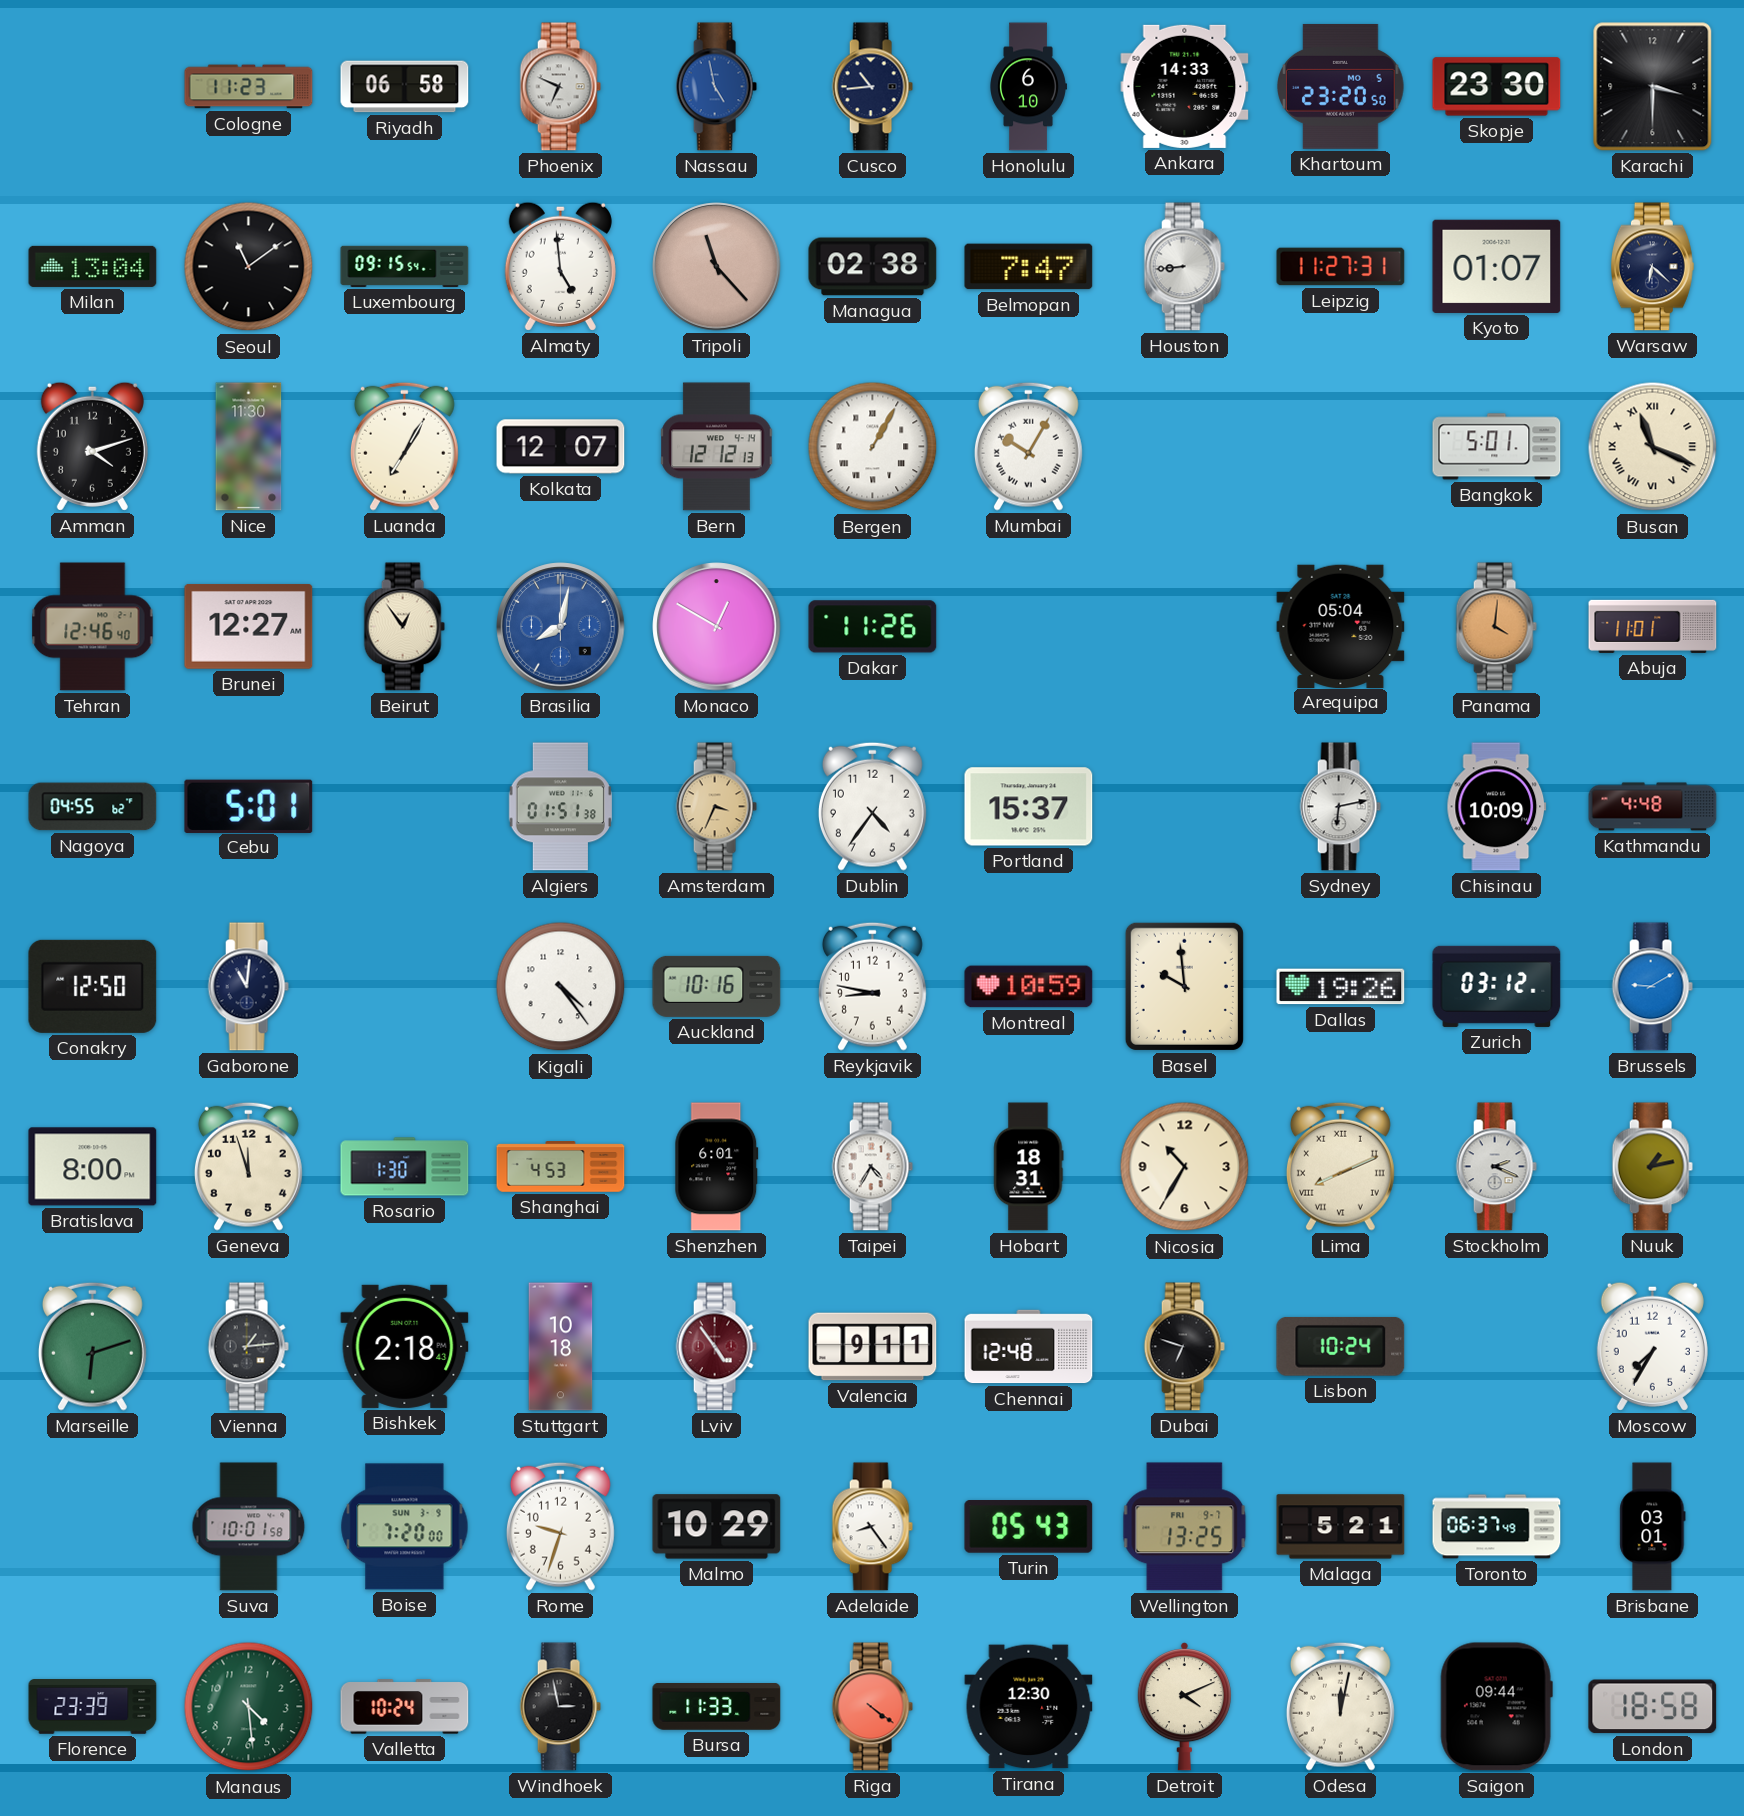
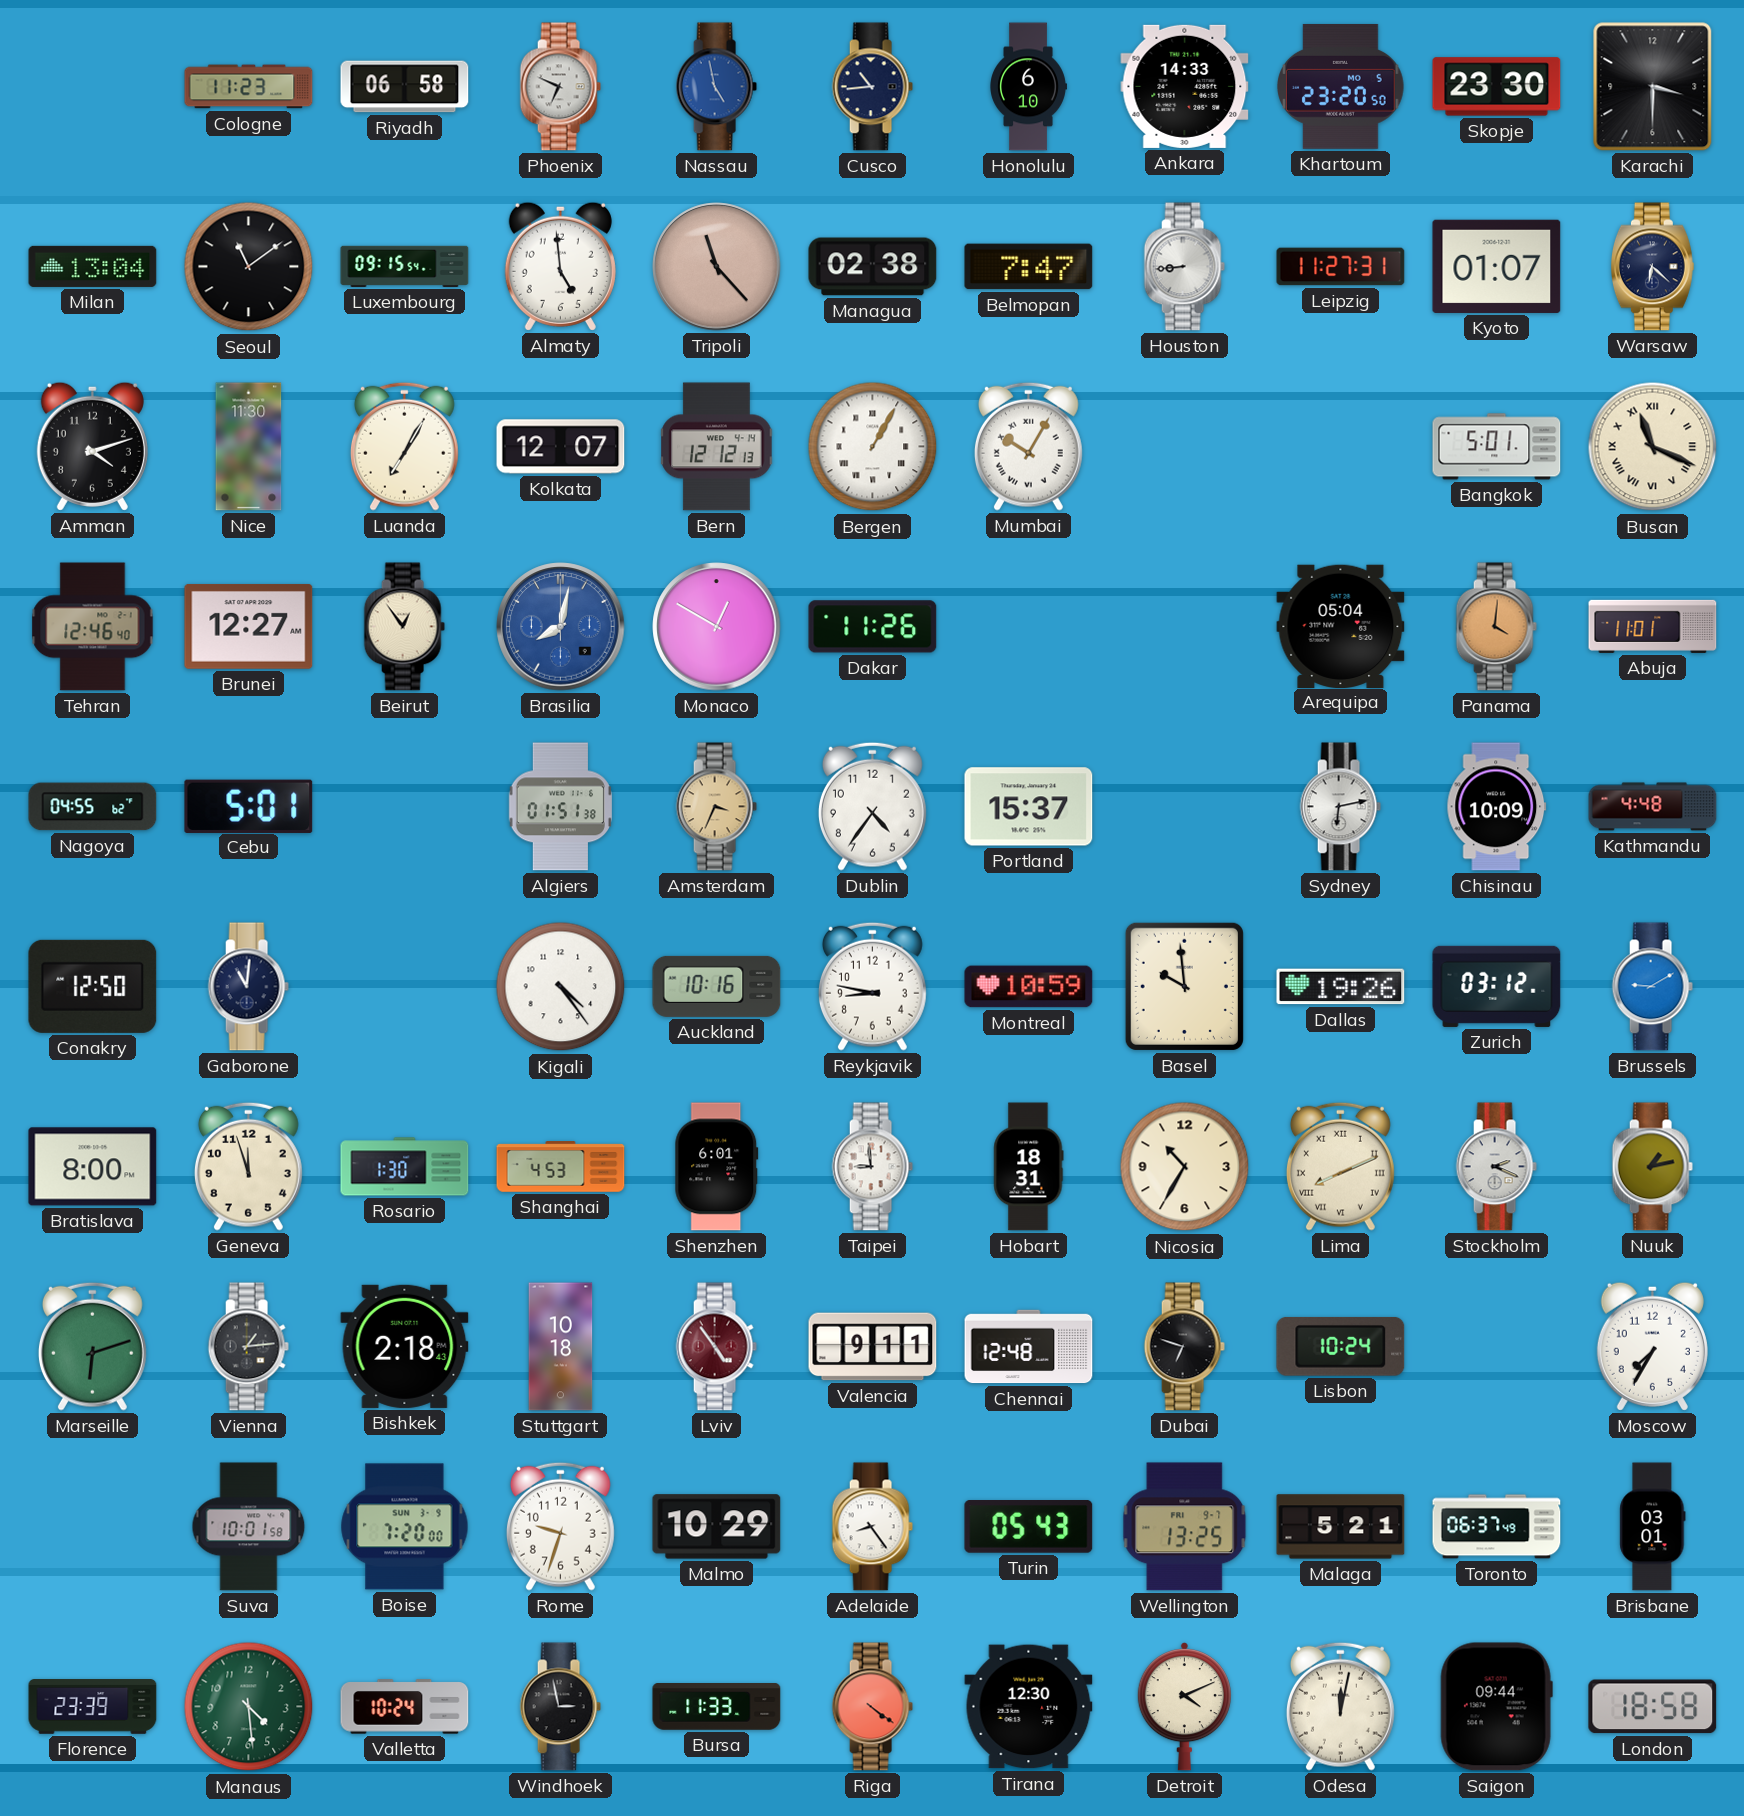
Taipei: 4:35 -> 8:59 (872, 1167)
